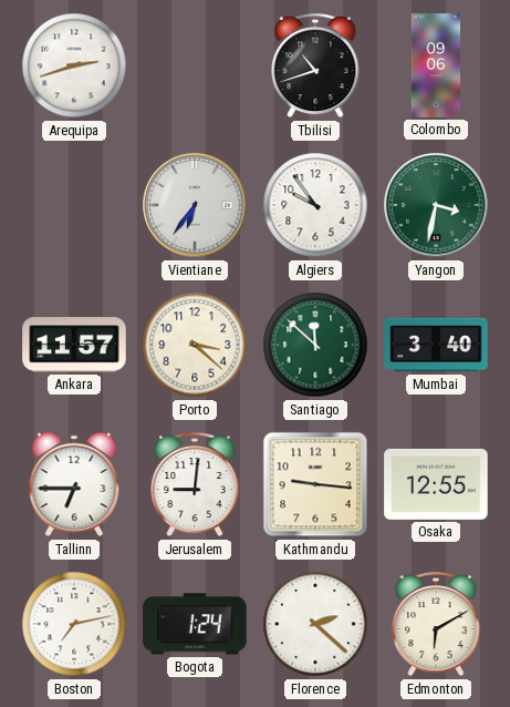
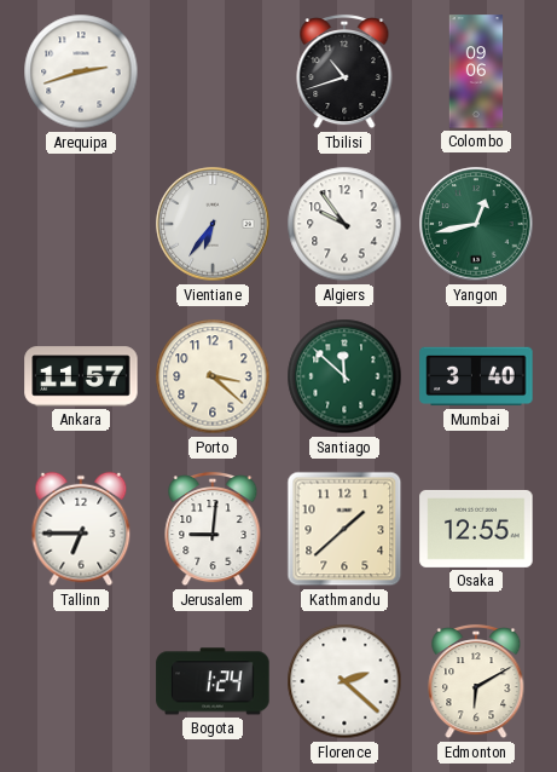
Yangon: 3:32 -> 12:43 (476, 224)
Kathmandu: 9:16 -> 1:38 (344, 529)
Boston: 7:13 -> none (74, 624)
